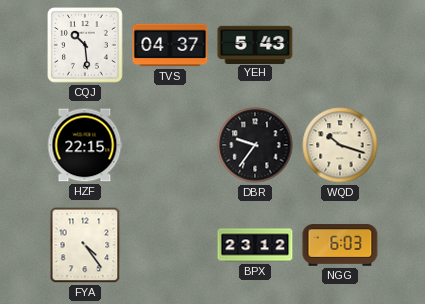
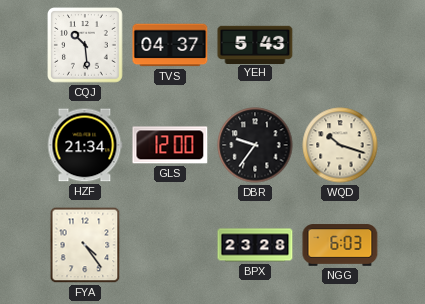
HZF: 22:15 -> 21:34 (85, 145)
GLS: none -> 12:00 (170, 145)
BPX: 23:12 -> 23:28 (255, 245)
